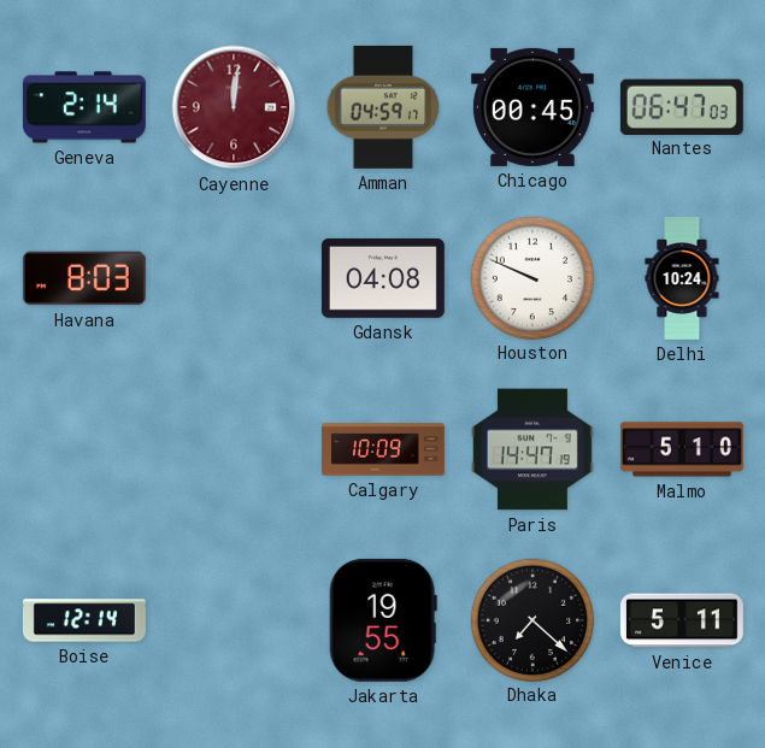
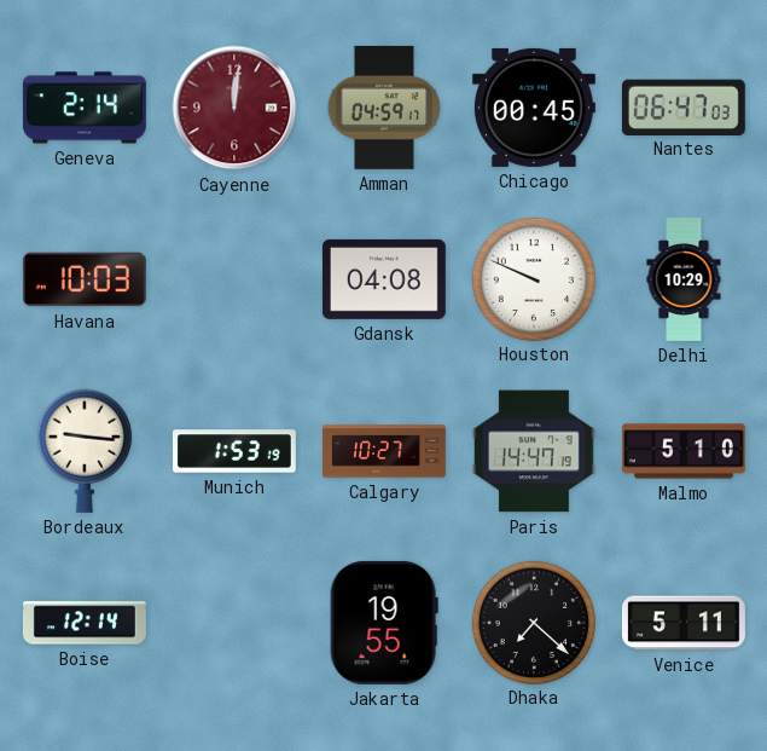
Havana: 8:03 -> 10:03 (85, 279)
Delhi: 10:24 -> 10:29 (684, 281)
Bordeaux: none -> 9:16 (85, 451)
Munich: none -> 1:53 (234, 451)
Calgary: 10:09 -> 10:27 (384, 451)
